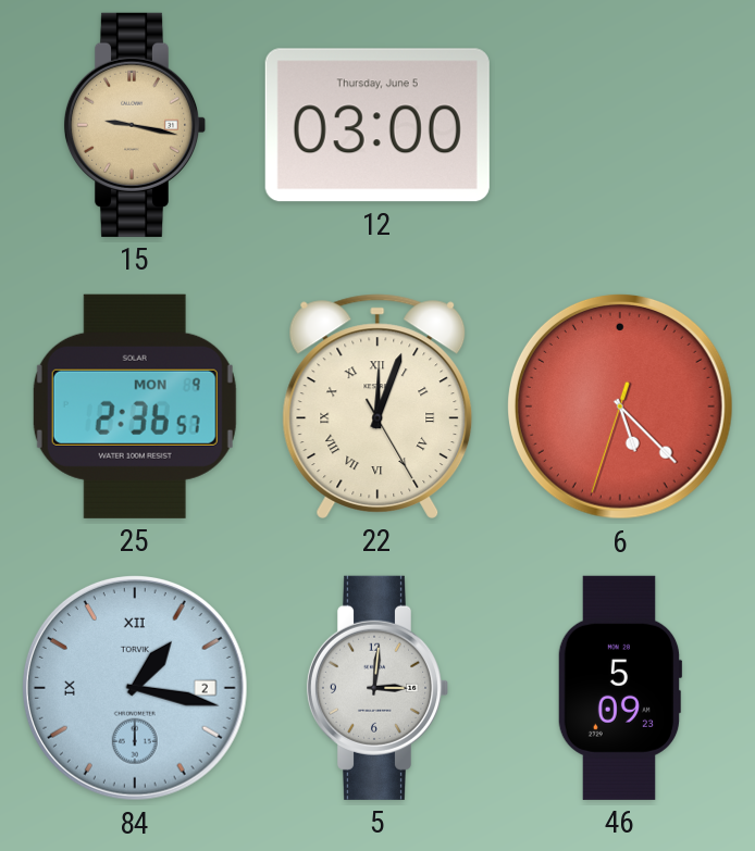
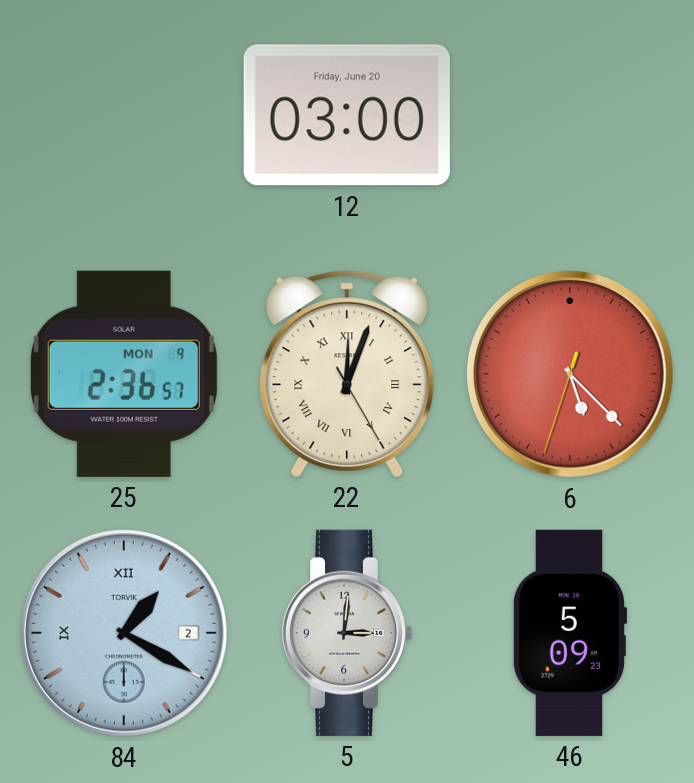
15: 9:17 -> none (135, 125)
12 date: Thursday, June 5 -> Friday, June 20 (347, 115)
84: 1:17 -> 1:20 (124, 633)
